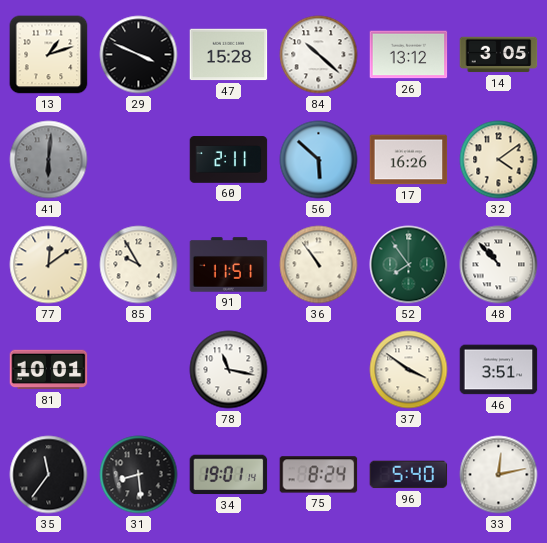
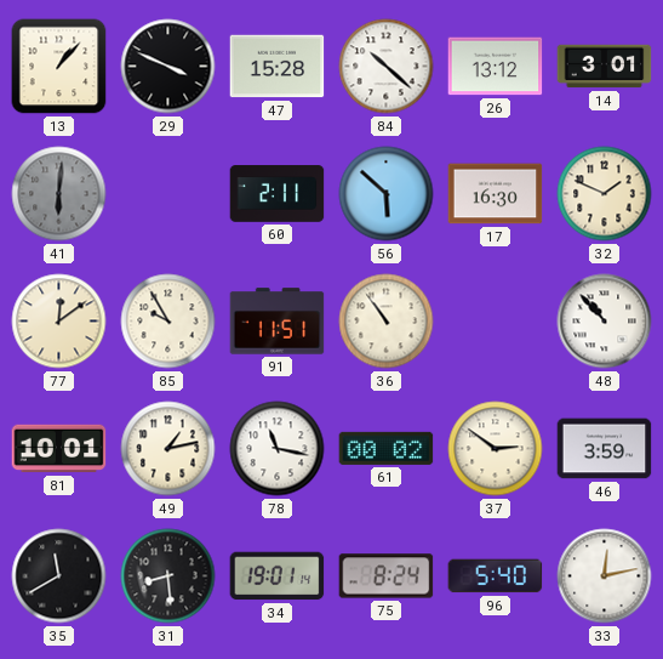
13: 1:12 -> 1:07 (59, 67)
14: 3:05 -> 3:01 (605, 67)
17: 16:26 -> 16:30 (496, 194)
32: 4:09 -> 1:49 (605, 194)
52: 7:54 -> none (409, 265)
49: none -> 1:13 (168, 449)
61: none -> 00:02 (387, 448)
37: 3:51 -> 2:51 (496, 449)
46: 3:51 -> 3:59 (605, 449)
35: 11:36 -> 11:40 (59, 576)
